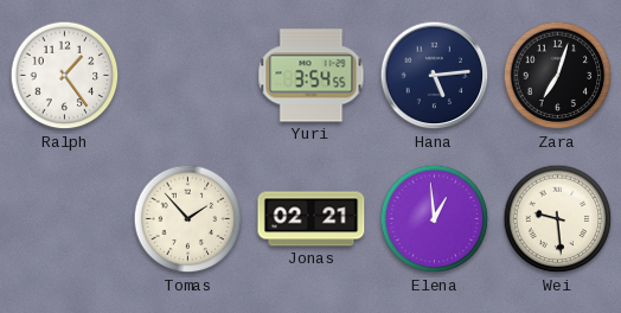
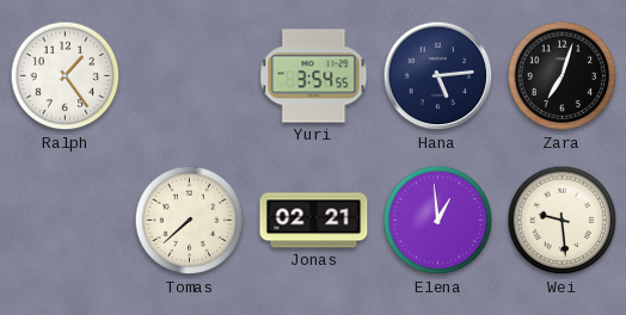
Tomas: 1:53 -> 7:38 (190, 221)
